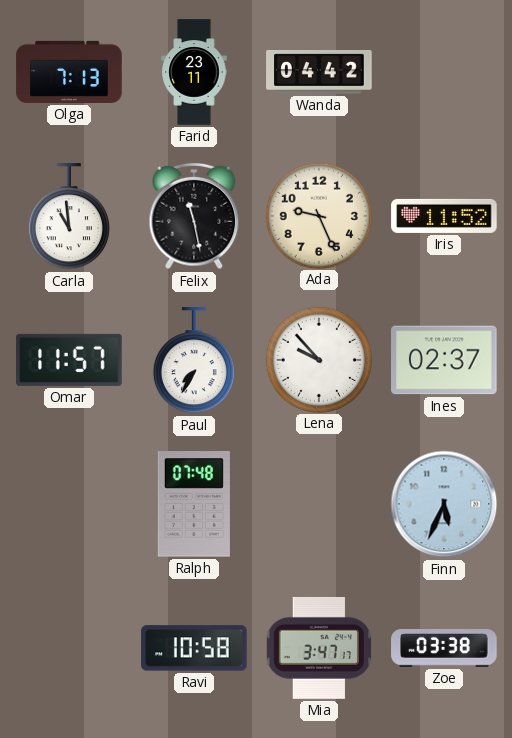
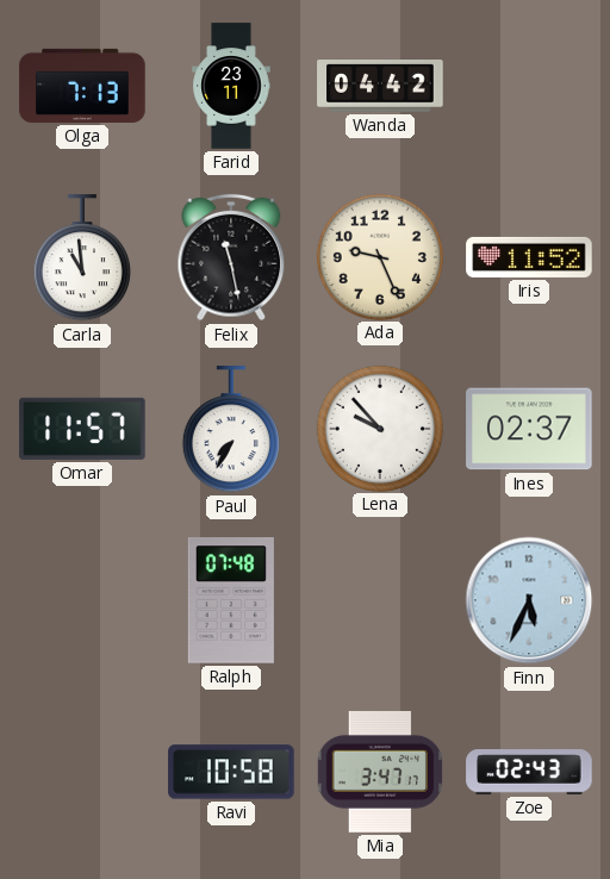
Zoe: 03:38 -> 02:43 (529, 773)
